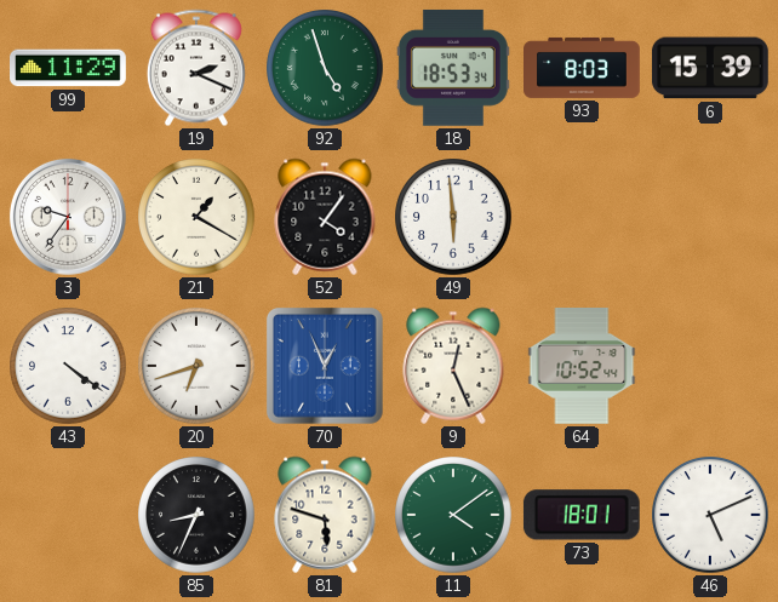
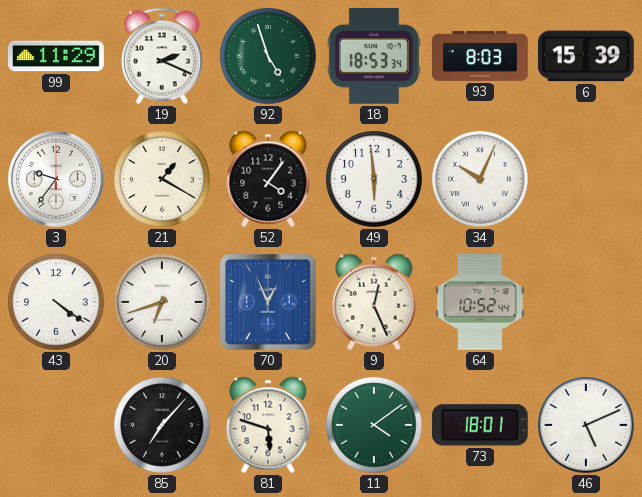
34: none -> 10:04 (480, 179)
85: 8:34 -> 7:07 (162, 425)
